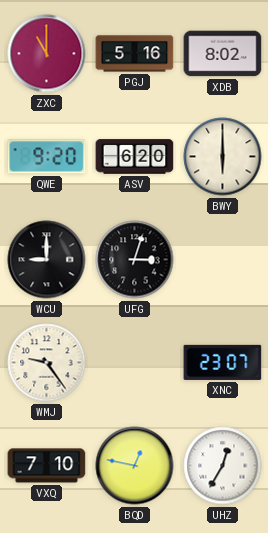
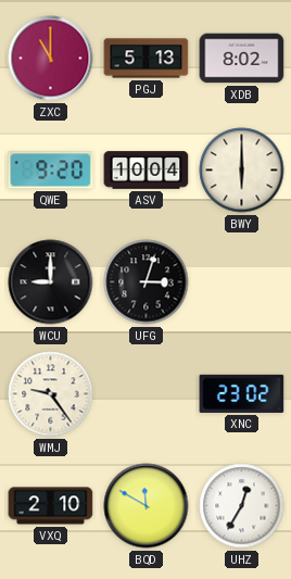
PGJ: 5:16 -> 5:13 (147, 59)
ASV: 6:20 -> 10:04 (147, 171)
XNC: 23:07 -> 23:02 (242, 393)
VXQ: 7:10 -> 2:10 (51, 506)
BQD: 12:47 -> 11:50 (147, 506)
